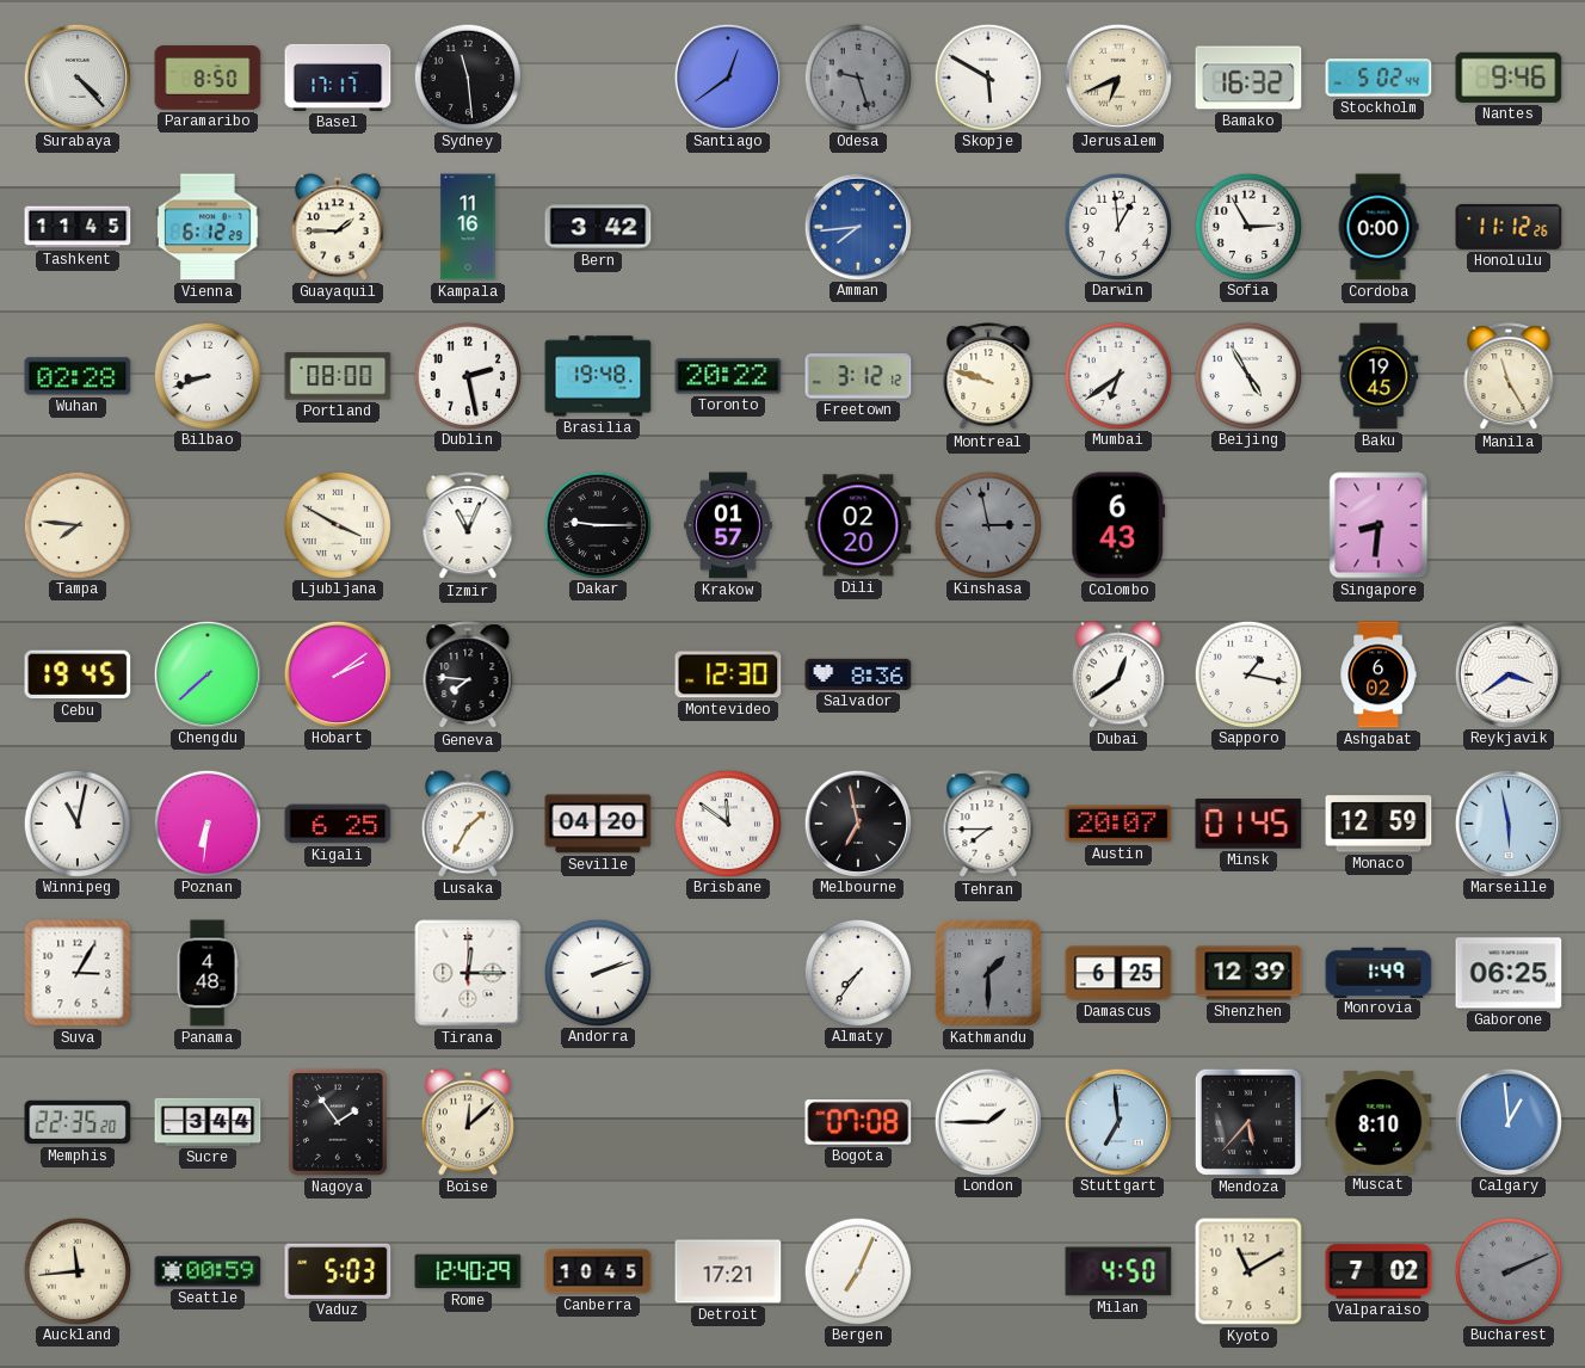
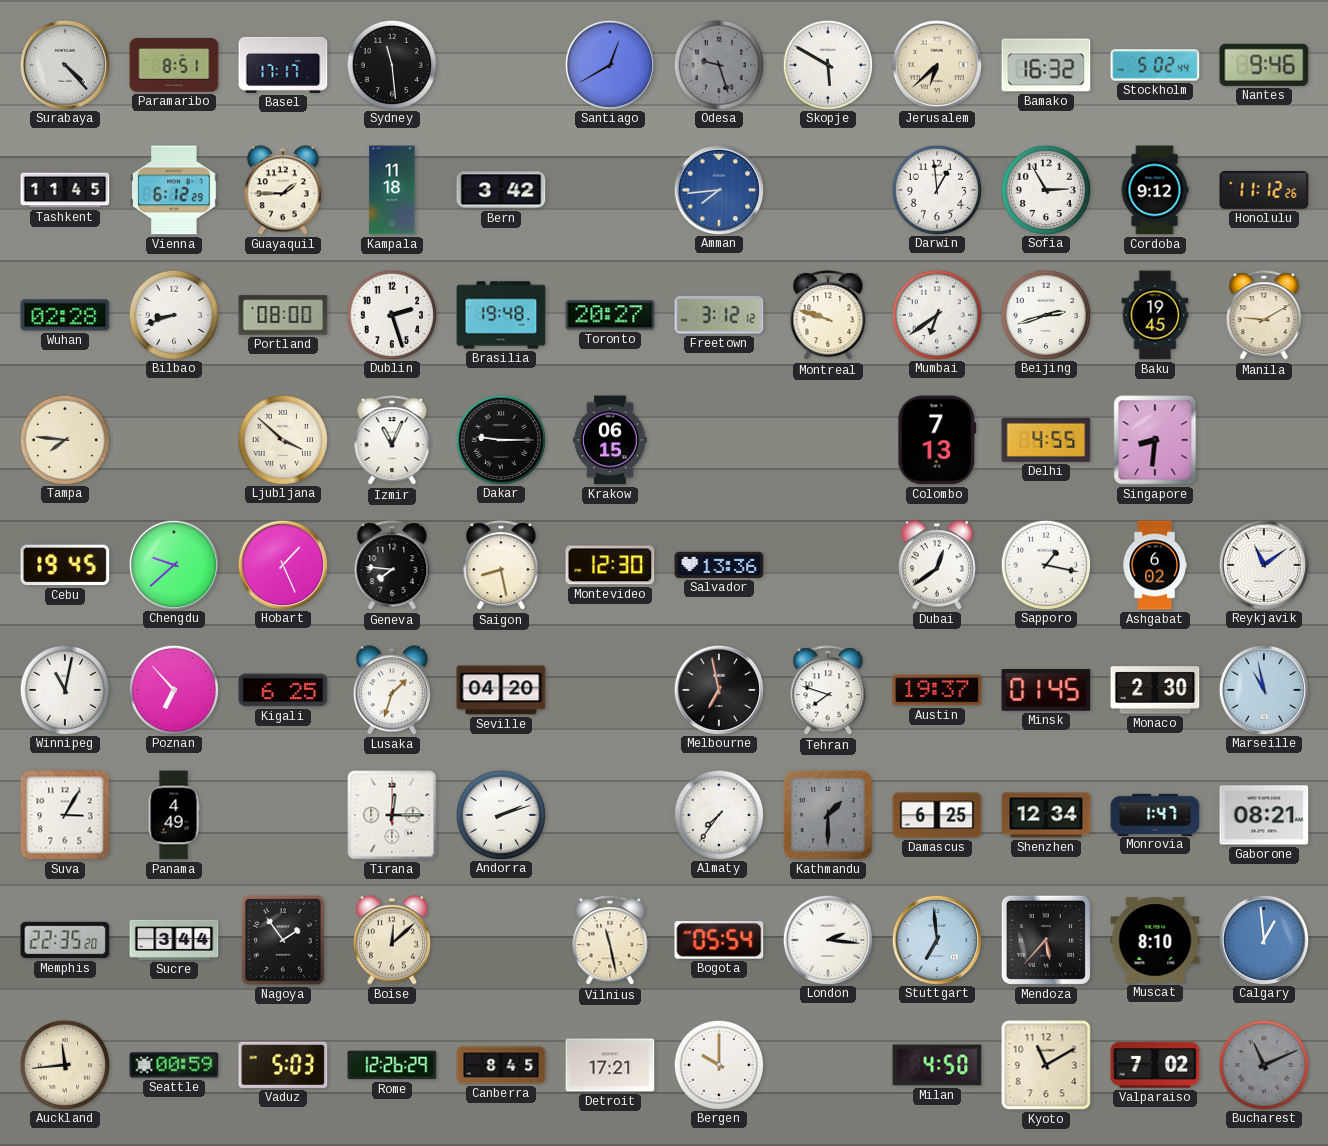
Paramaribo: 8:50 -> 8:51 (174, 65)
Santiago: 12:39 -> 12:40 (609, 64)
Jerusalem: 6:41 -> 6:38 (936, 64)
Kampala: 11:16 -> 11:18 (392, 190)
Cordoba: 0:00 -> 9:12 (1155, 190)
Dublin: 2:28 -> 2:27 (391, 314)
Toronto: 20:22 -> 20:27 (610, 315)
Beijing: 4:55 -> 2:42 (1045, 314)
Manila: 11:25 -> 9:10 (1264, 316)
Ljubljana: 3:50 -> 3:52 (282, 439)
Krakow: 01:57 -> 06:15 (610, 440)
Dili: 02:20 -> none (858, 525)
Kinshasa: 2:58 -> none (987, 524)
Colombo: 6:43 -> 7:13 (937, 440)
Delhi: none -> 4:55 (1046, 440)
Chengdu: 7:38 -> 9:38 (173, 564)
Hobart: 2:09 -> 1:26 (282, 564)
Saigon: none -> 8:28 (501, 566)
Salvador: 8:36 -> 13:36 (719, 565)
Reykjavik: 3:39 -> 11:09 (1263, 564)
Poznan: 6:31 -> 6:53 (173, 689)
Lusaka: 1:35 -> 1:33 (392, 690)
Brisbane: 11:51 -> none (727, 822)
Tehran: 7:45 -> 7:48 (828, 691)
Austin: 20:07 -> 19:37 (937, 690)
Monaco: 12:59 -> 2:30 (1155, 690)
Marseille: 5:58 -> 10:58 (1263, 689)
Panama: 4:48 -> 4:49 (174, 815)
Shenzhen: 12:39 -> 12:34 (1046, 815)
Monrovia: 1:49 -> 1:47 (1155, 814)
Gaborone: 06:25 -> 08:21 (1264, 815)
Vilnius: none -> 11:28 (610, 941)
Bogota: 07:08 -> 05:54 (719, 941)
London: 1:45 -> 2:16 (827, 939)
Rome: 12:40 -> 12:26 (392, 1065)
Canberra: 10:45 -> 8:45 (501, 1065)
Bergen: 7:04 -> 10:00 (718, 1064)
Bucharest: 2:11 -> 11:11 (1263, 1064)
